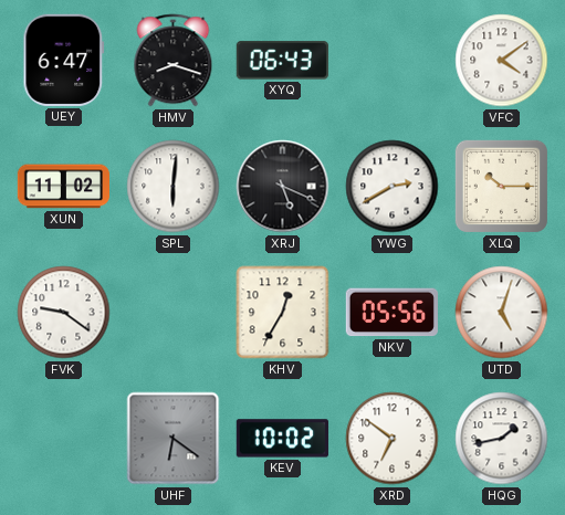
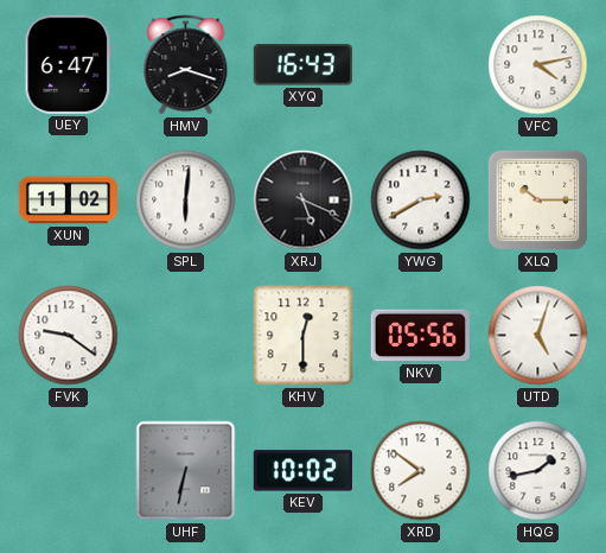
XYQ: 06:43 -> 16:43 (302, 65)
VFC: 4:09 -> 4:13 (538, 65)
KHV: 12:35 -> 12:30 (304, 336)
UHF: 6:21 -> 6:32 (186, 471)
XRD: 6:51 -> 7:51 (421, 471)
